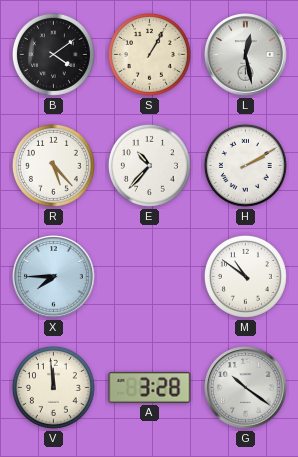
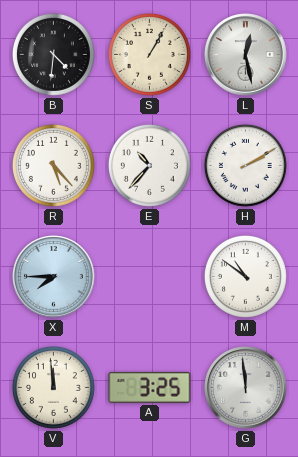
B: 4:09 -> 4:31 (53, 54)
A: 3:28 -> 3:25 (150, 387)
G: 10:21 -> 11:59 (246, 388)
